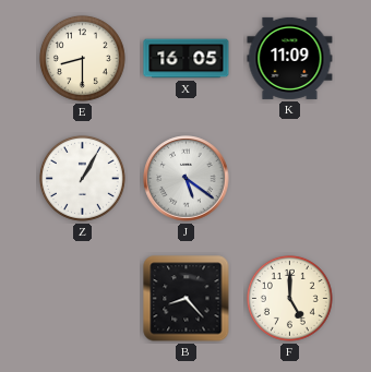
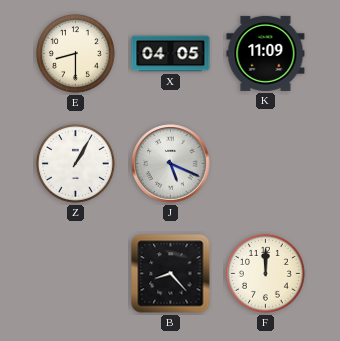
X: 16:05 -> 04:05 (171, 54)
J: 5:21 -> 5:19 (171, 164)
F: 5:00 -> 12:00 (265, 273)
